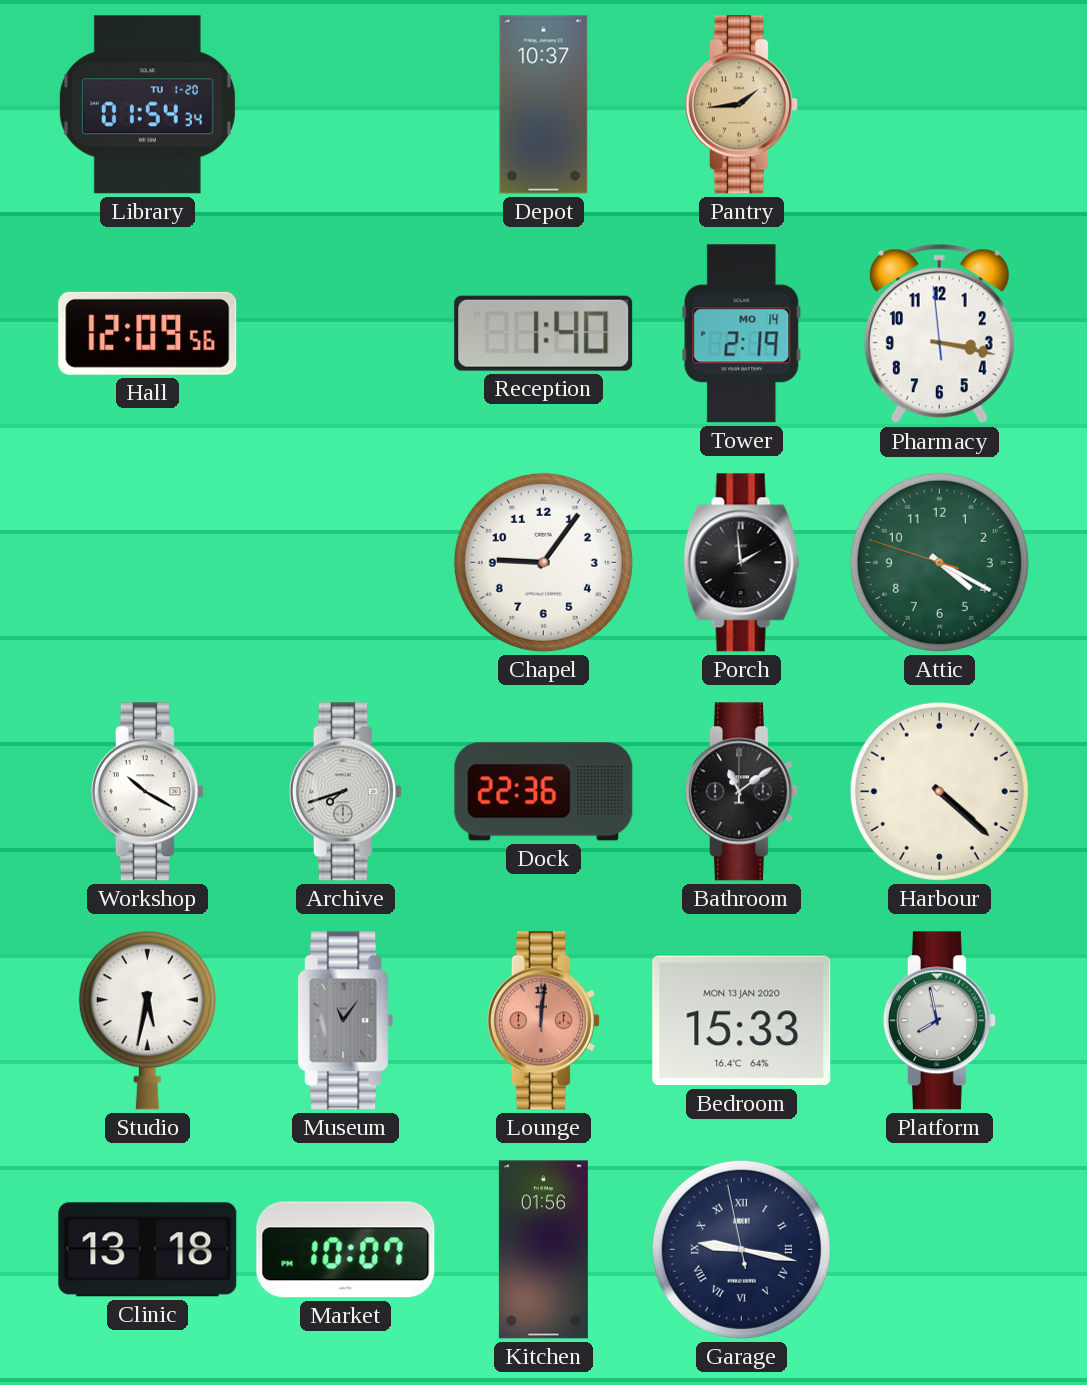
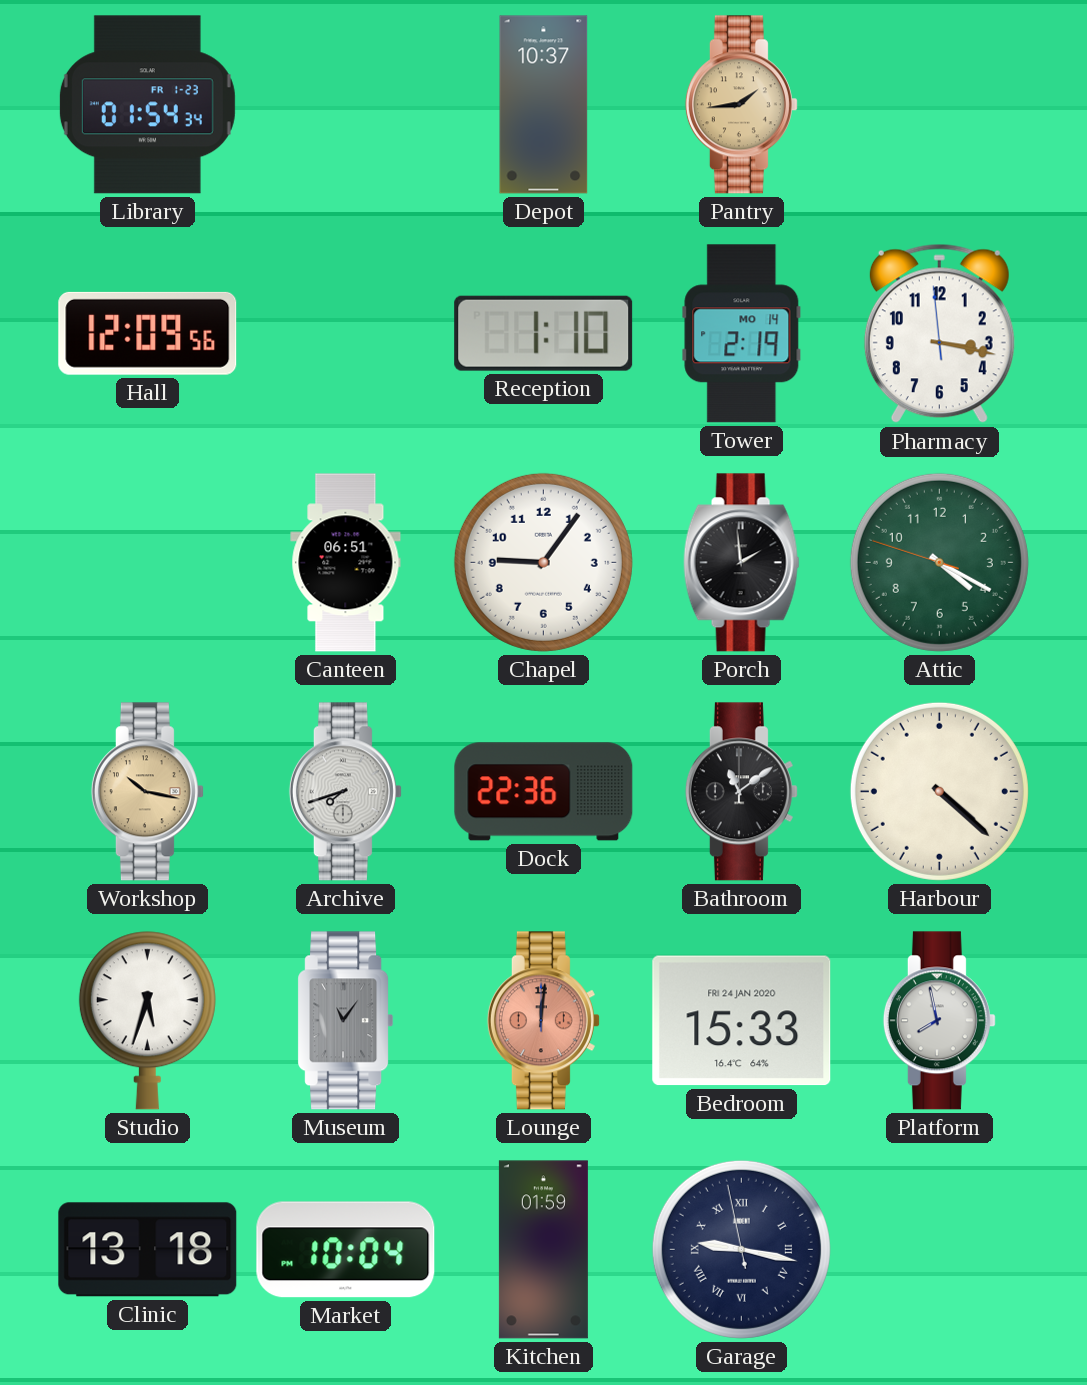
Library date: TU 1-20 -> FR 1-23 (147, 105)
Reception: 1:40 -> 1:10 (544, 333)
Canteen: none -> 06:51 (346, 563)
Workshop: 10:20 -> 10:17 (147, 792)
Workshop dial: white -> champagne (147, 792)
Studio: 5:32 -> 5:33 (147, 1021)
Bedroom date: MON 13 JAN 2020 -> FRI 24 JAN 2020 (742, 1021)
Market: 10:07 -> 10:04 (346, 1250)
Kitchen: 01:56 -> 01:59 (543, 1250)
